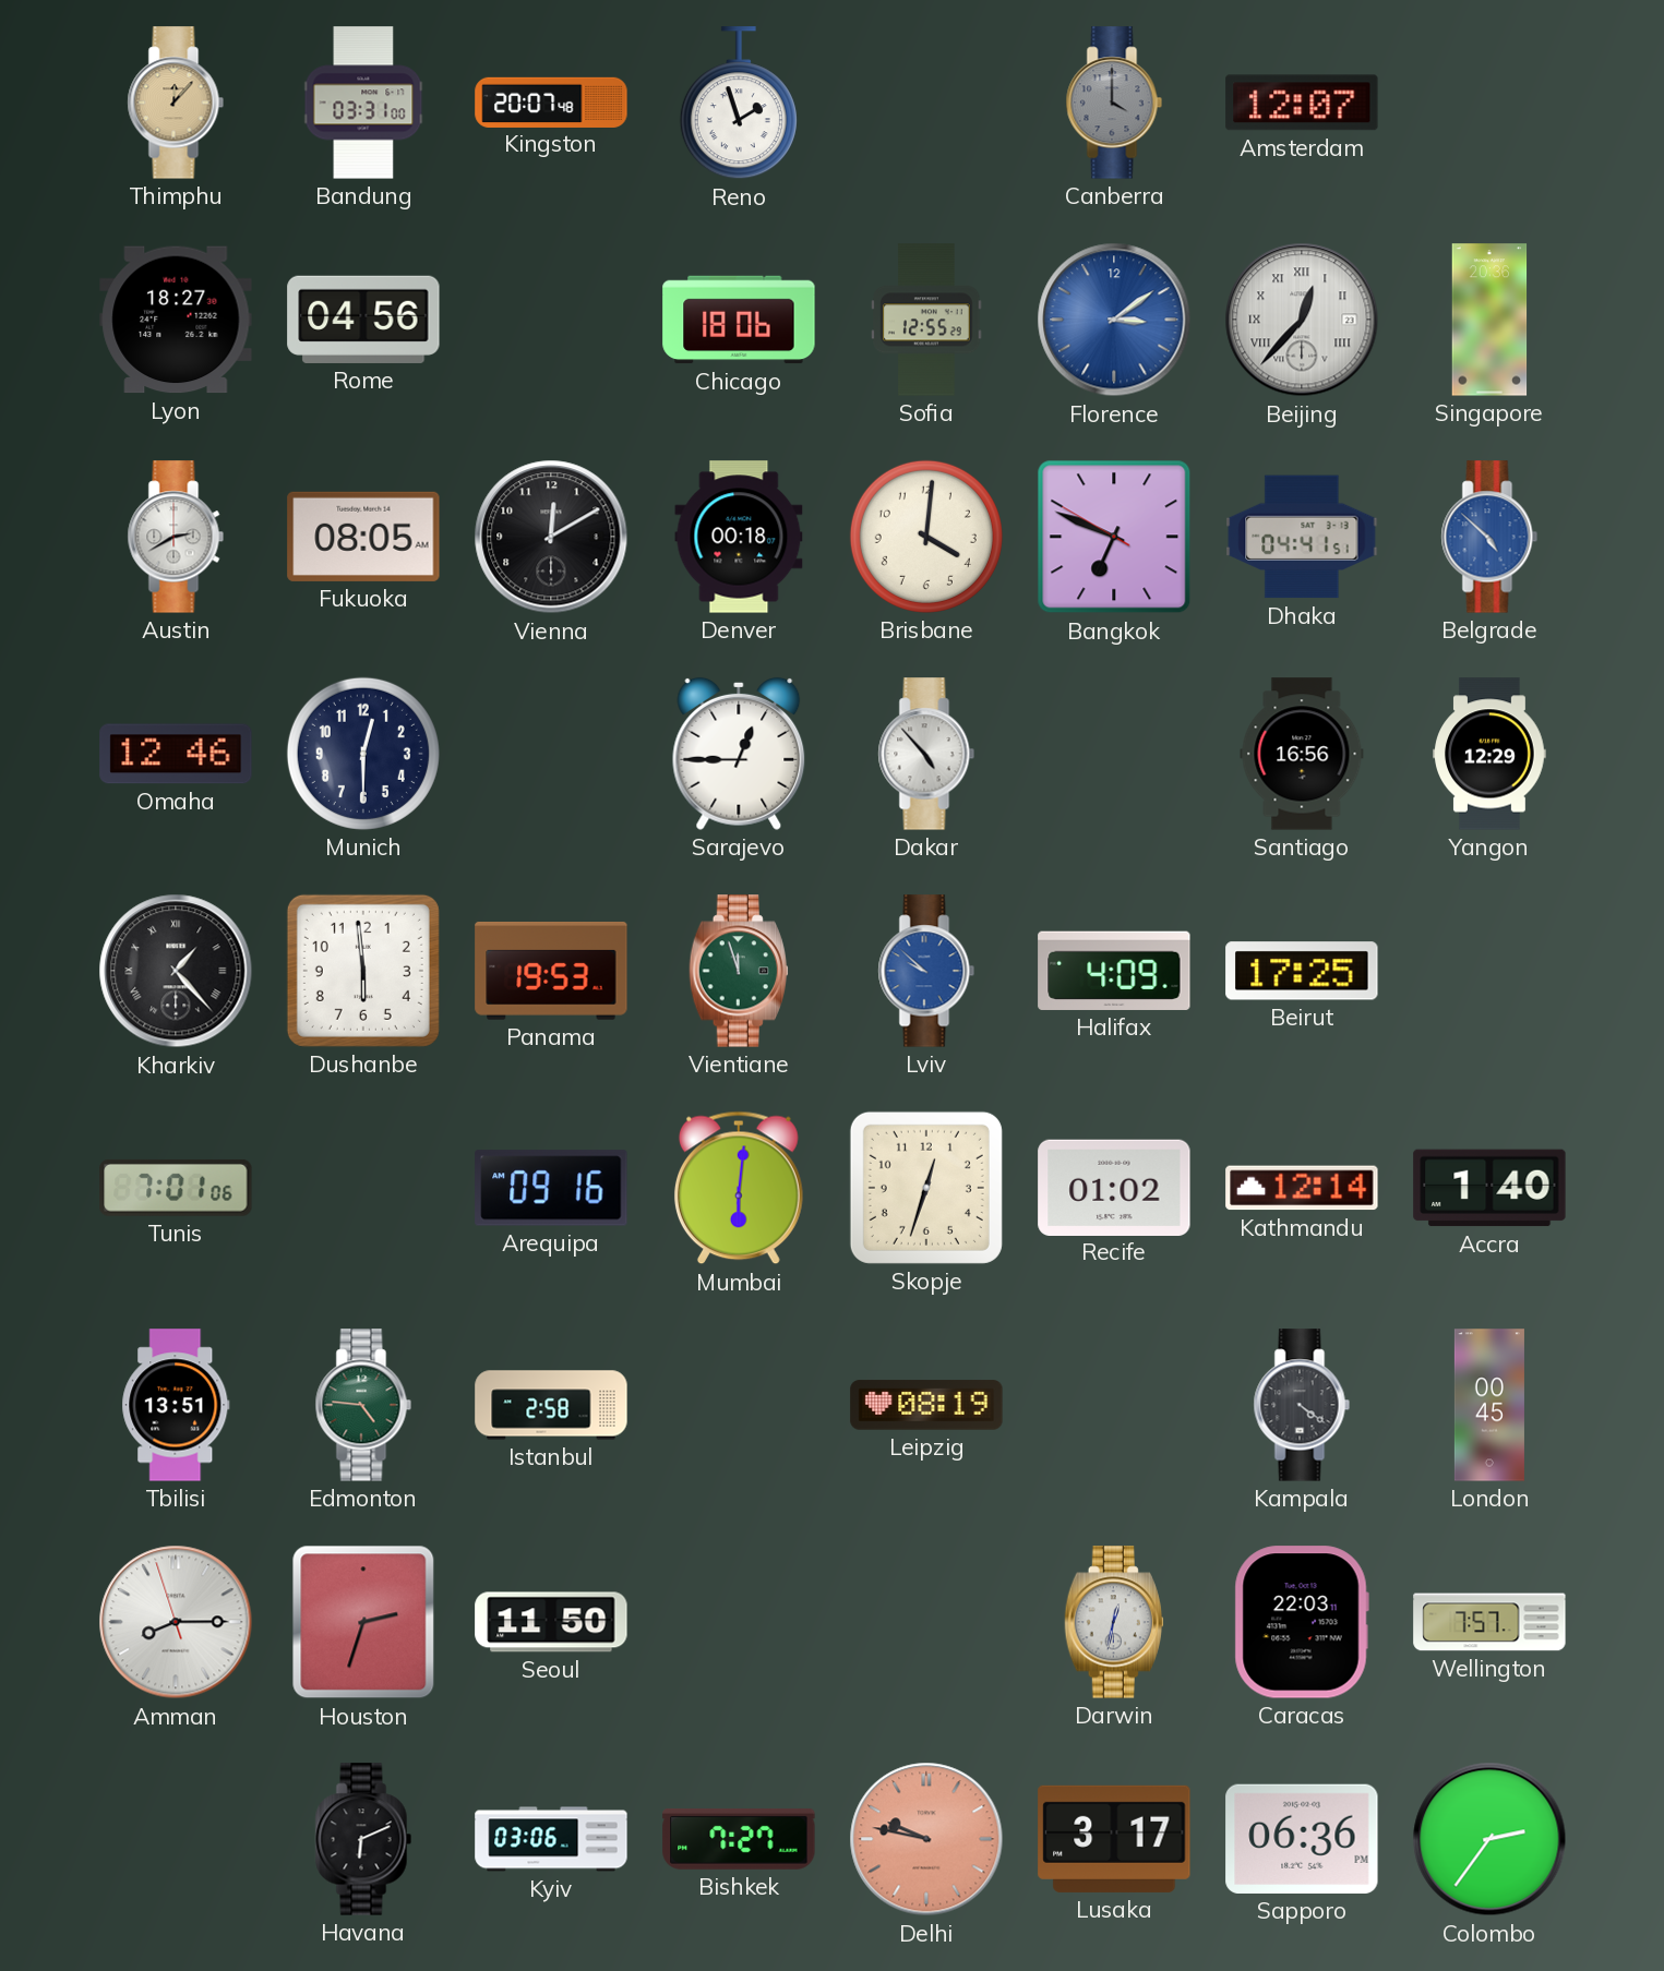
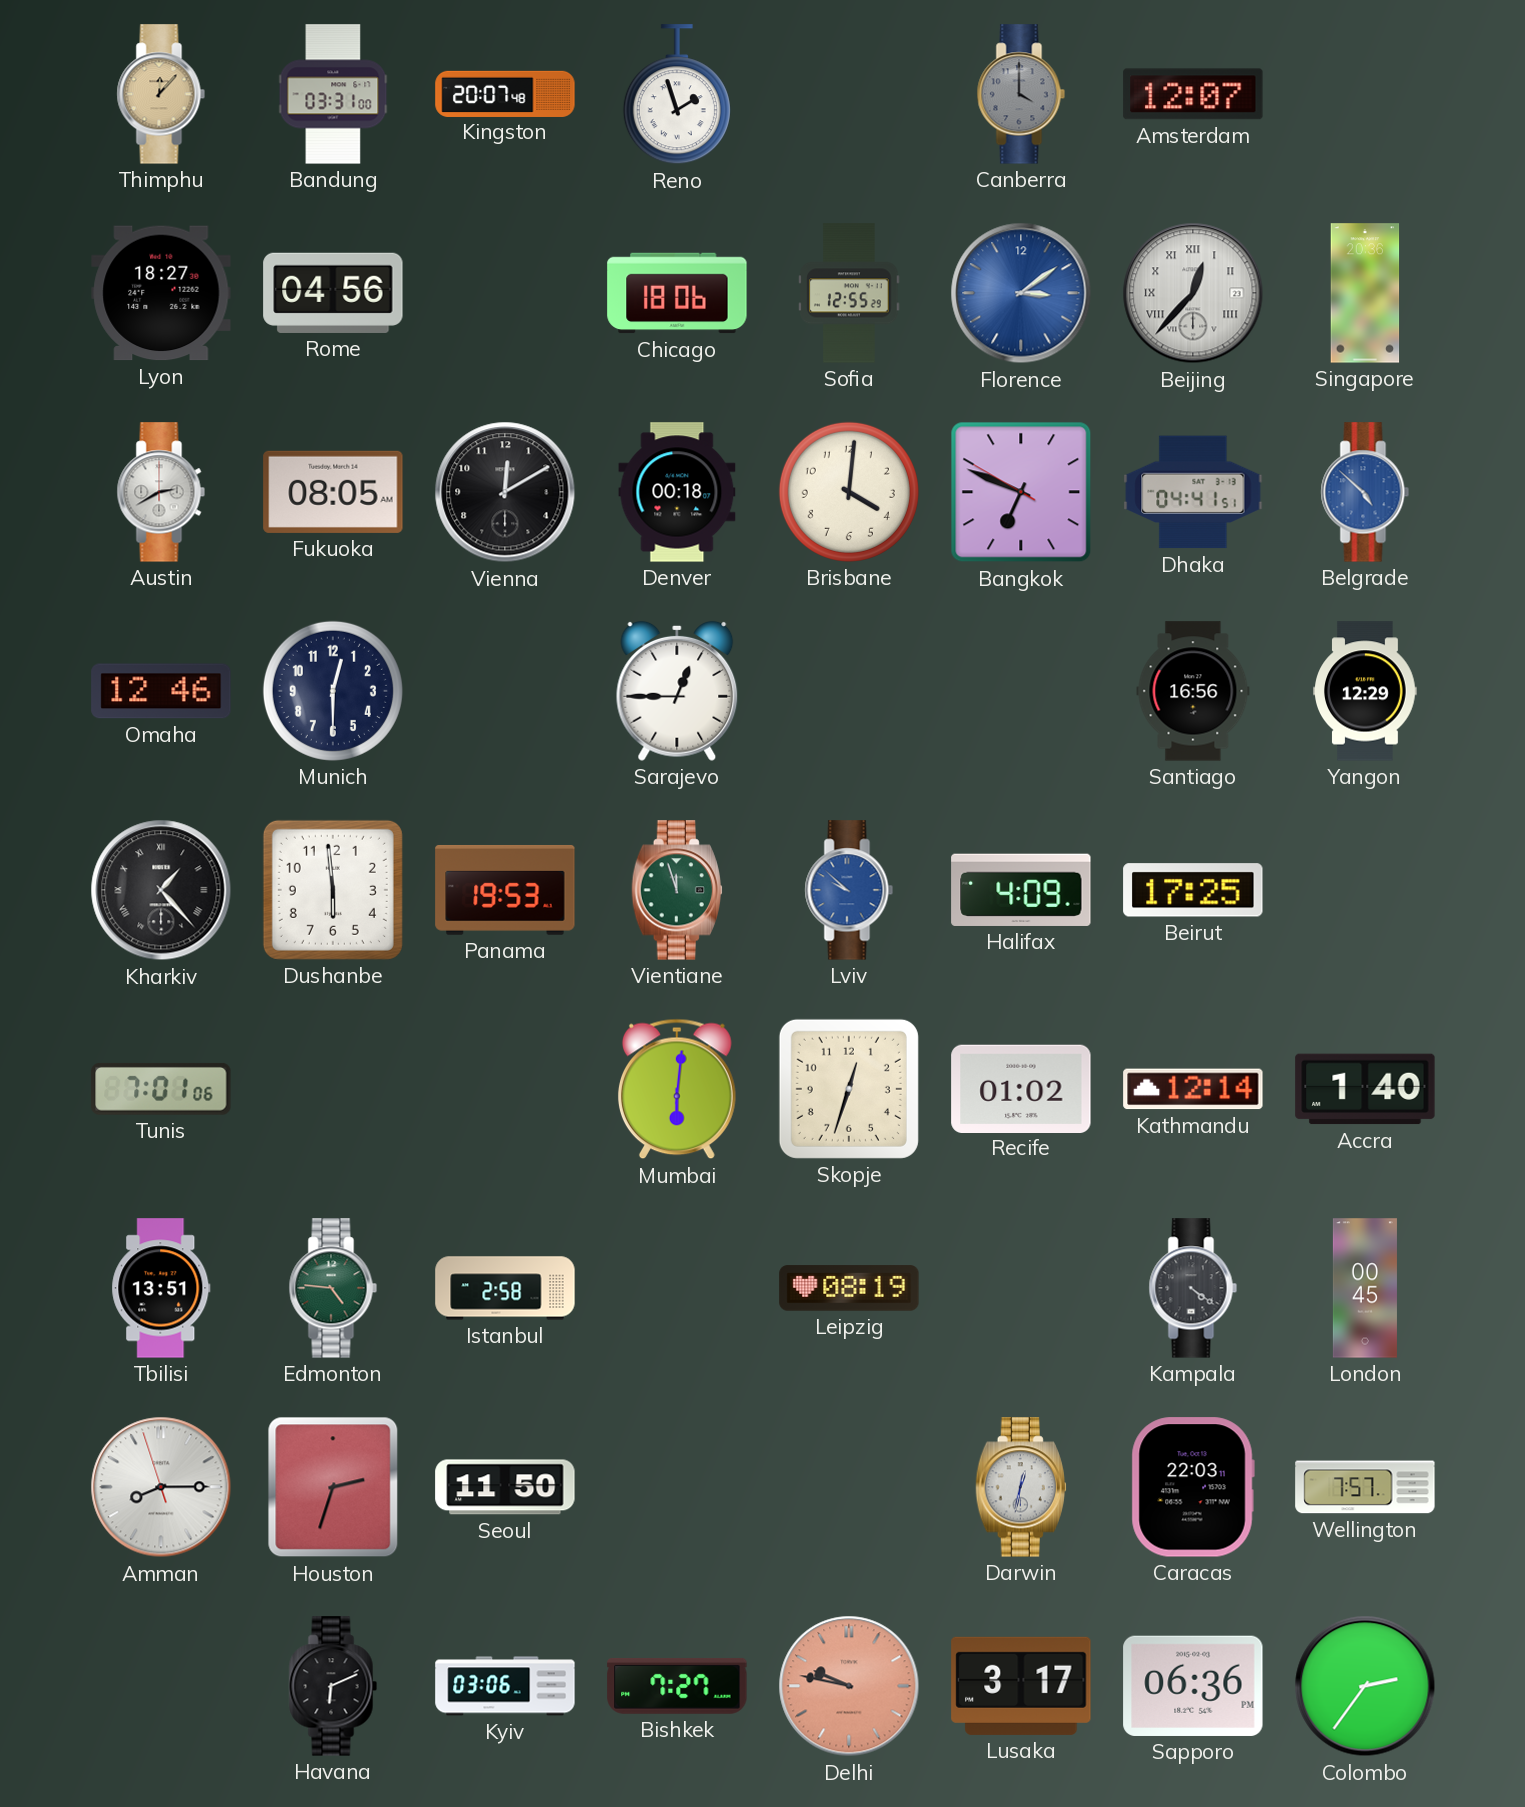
Dakar: 4:53 -> none (926, 754)
Arequipa: 09:16 -> none (551, 1188)
